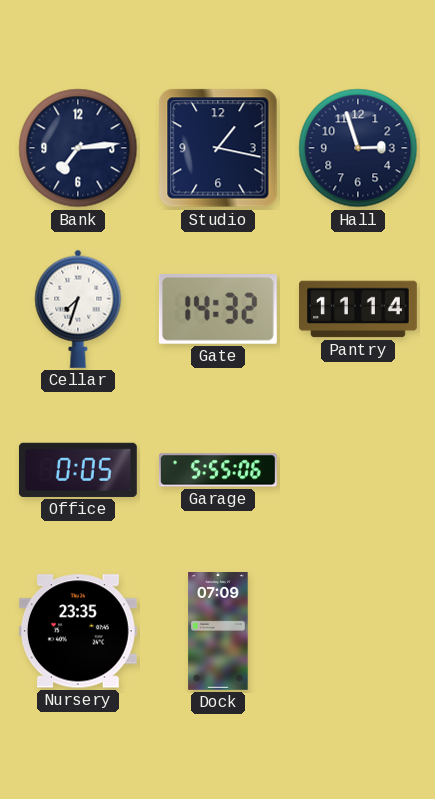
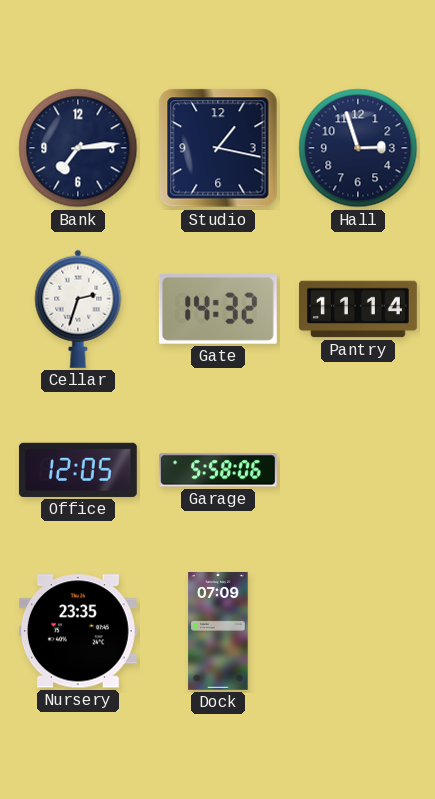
Cellar: 7:33 -> 2:33 (78, 309)
Office: 0:05 -> 12:05 (78, 470)
Garage: 5:55 -> 5:58 (218, 470)
